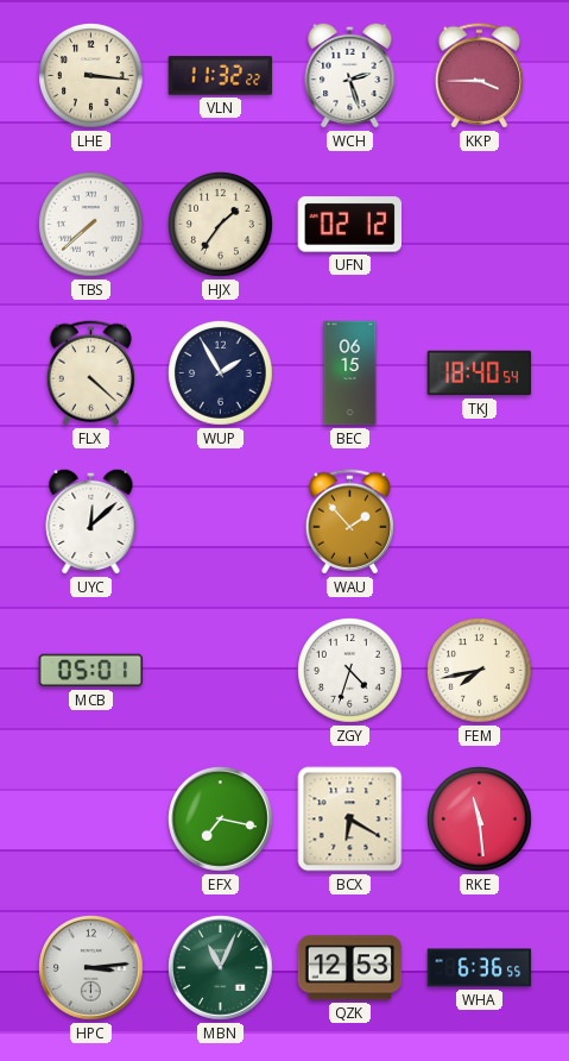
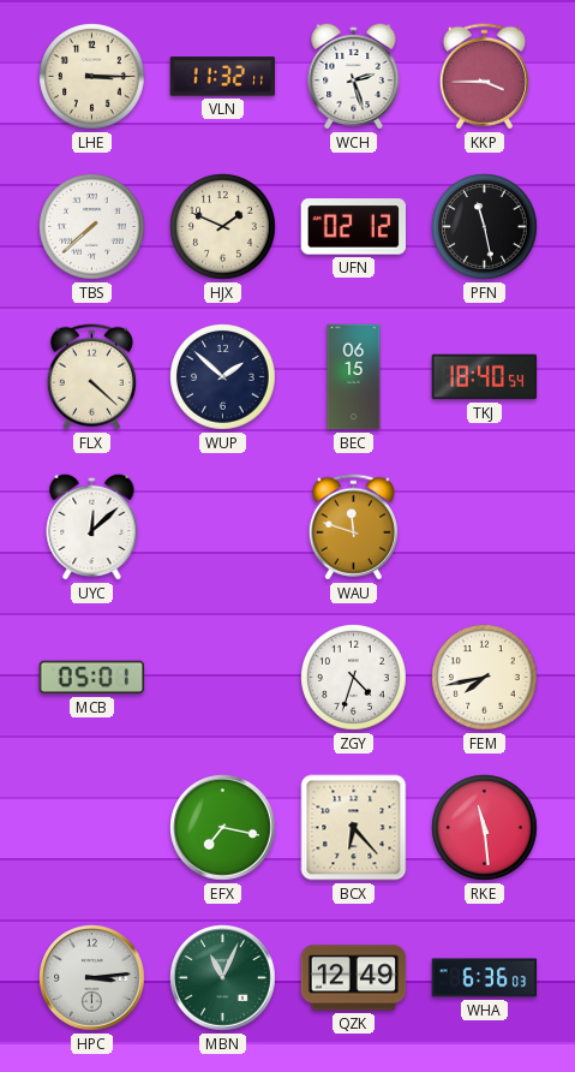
LHE: 3:16 -> 3:15 (92, 77)
VLN: 11:32:22 -> 11:32:11 (223, 77)
HJX: 1:36 -> 1:49 (223, 227)
PFN: none -> 11:28 (485, 227)
WUP: 1:55 -> 1:52 (223, 377)
WAU: 1:53 -> 11:48 (353, 528)
BCX: 6:20 -> 6:23 (354, 828)
QZK: 12:53 -> 12:49 (354, 978)
WHA: 6:36:55 -> 6:36:03 (485, 978)
